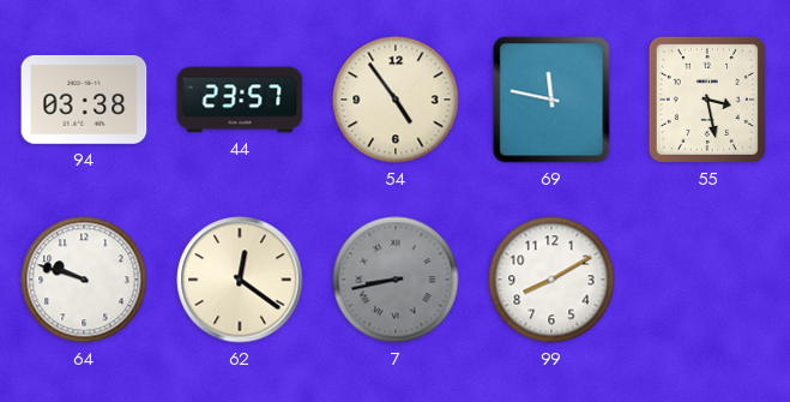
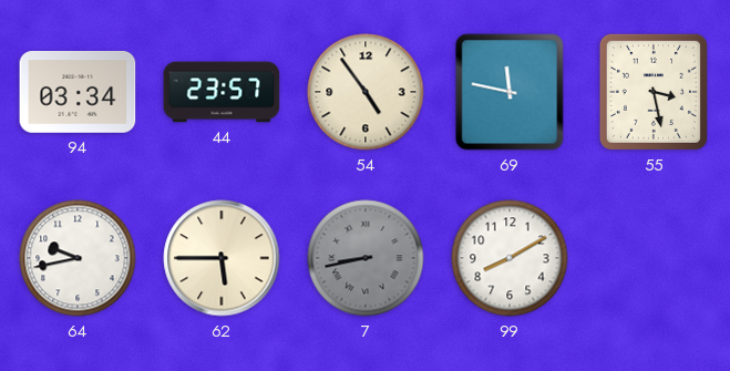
94: 03:38 -> 03:34 (78, 92)
64: 9:48 -> 9:43 (78, 258)
62: 12:21 -> 5:45 (222, 258)
